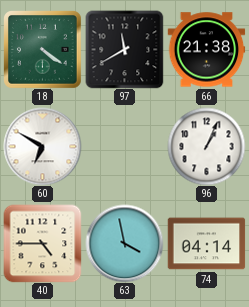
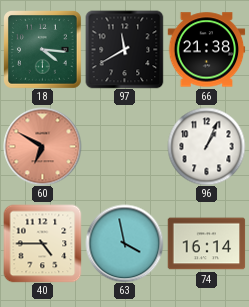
18: 4:21 -> 4:16 (43, 50)
60 dial: white -> salmon (42, 146)
74: 04:14 -> 16:14 (206, 244)
